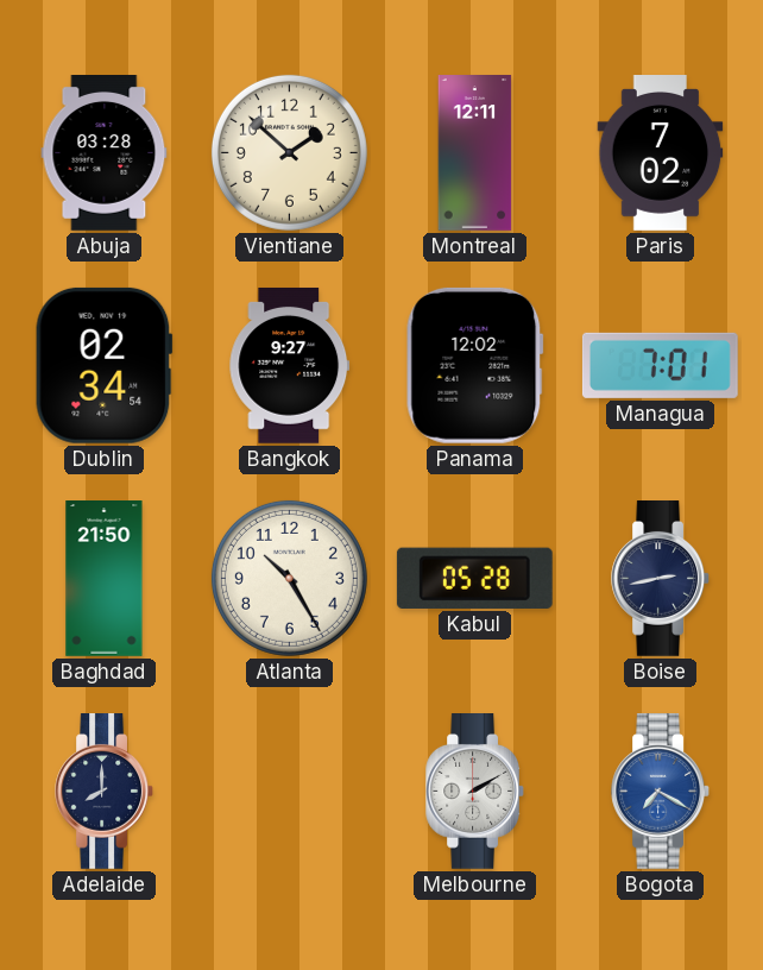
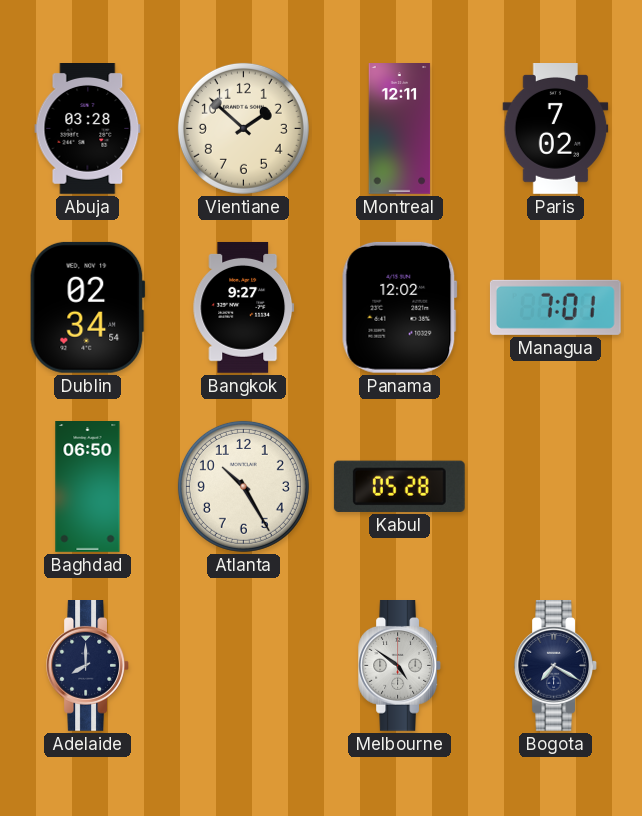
Baghdad: 21:50 -> 06:50 (88, 487)
Boise: 2:43 -> none (660, 579)
Melbourne: 2:10 -> 4:51 (399, 666)
Bogota dial: blue -> navy (555, 666)
